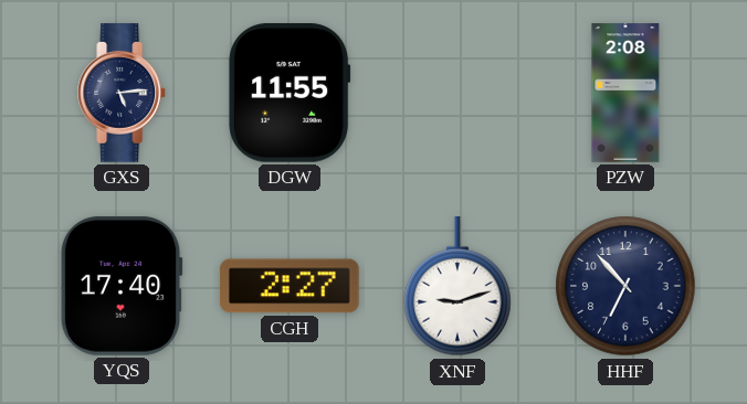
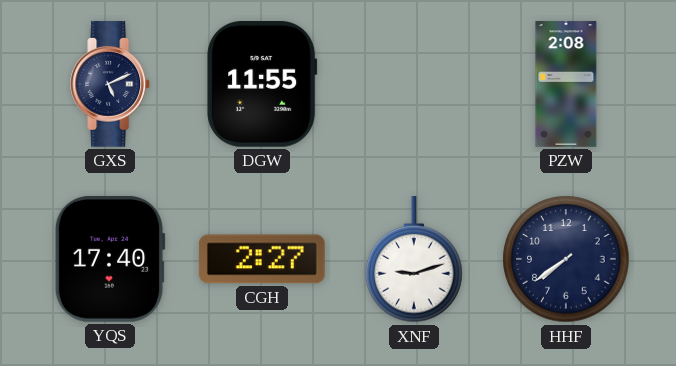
GXS: 5:14 -> 5:11 (111, 84)
HHF: 6:53 -> 7:39 (566, 259)
